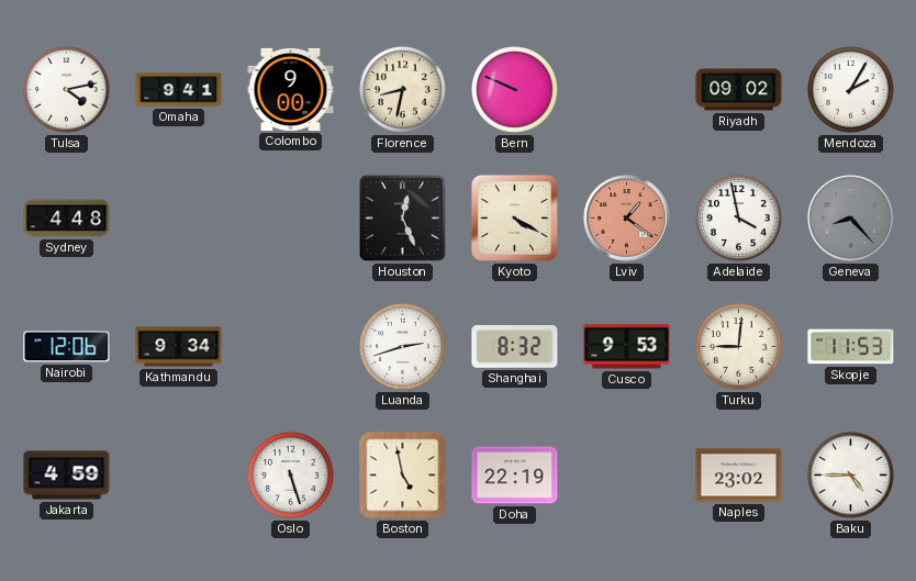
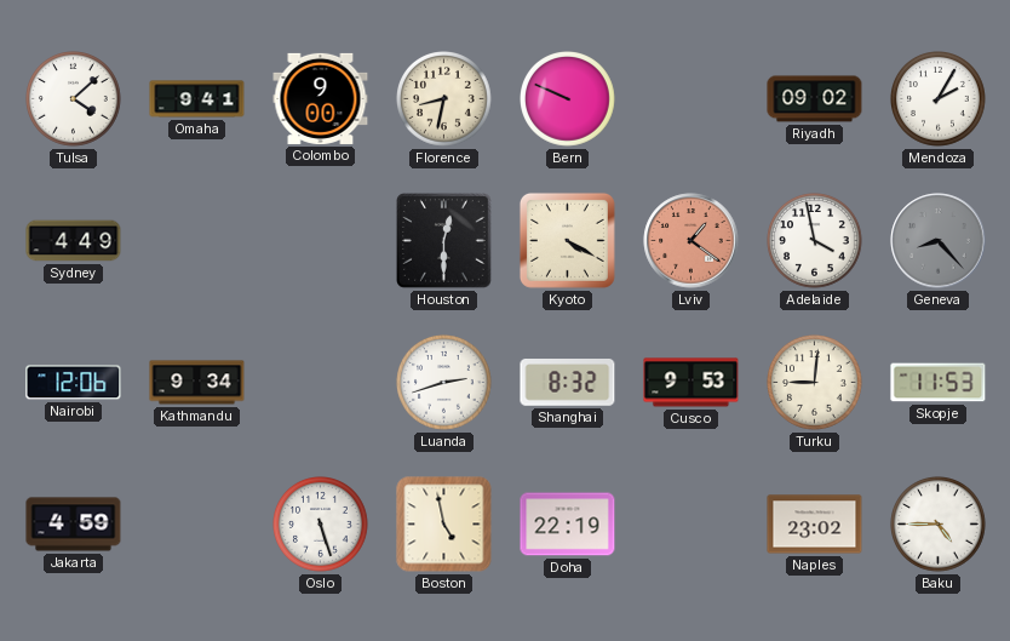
Tulsa: 4:13 -> 4:08 (74, 99)
Sydney: 4:48 -> 4:49 (74, 241)
Houston: 12:26 -> 12:30 (444, 241)
